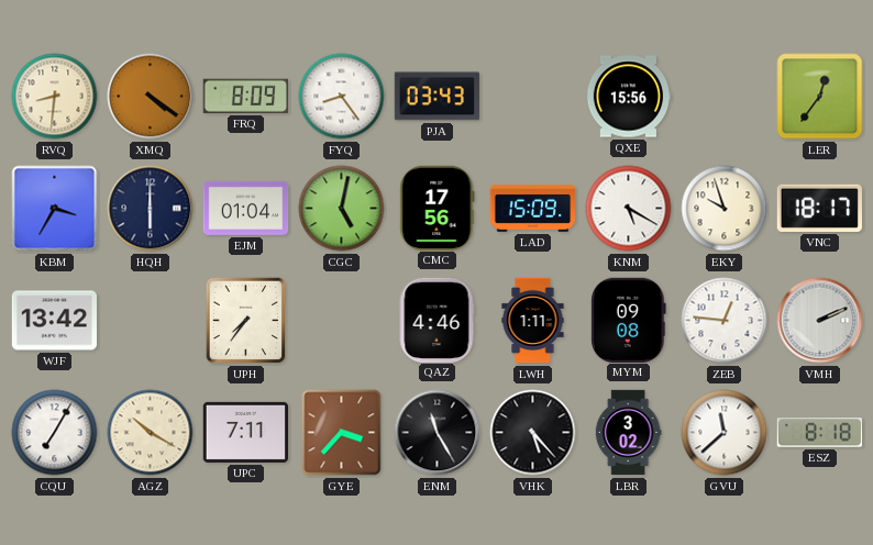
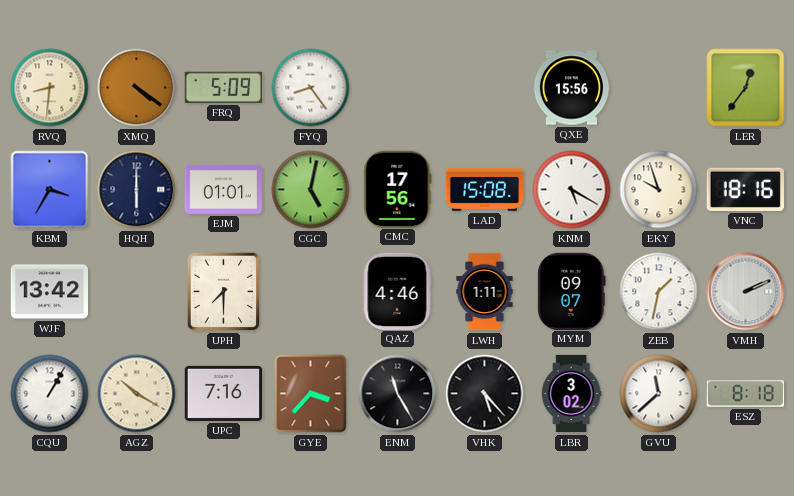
FRQ: 8:09 -> 5:09 (223, 87)
PJA: 03:43 -> none (436, 97)
EJM: 01:04 -> 01:01 (224, 189)
LAD: 15:09 -> 15:08 (484, 189)
VNC: 18:17 -> 18:16 (745, 189)
UPH: 7:36 -> 7:30 (224, 292)
MYM: 09:08 -> 09:07 (572, 291)
ZEB: 12:46 -> 1:32 (659, 292)
CQU: 7:05 -> 1:05 (50, 394)
UPC: 7:11 -> 7:16 (223, 393)
